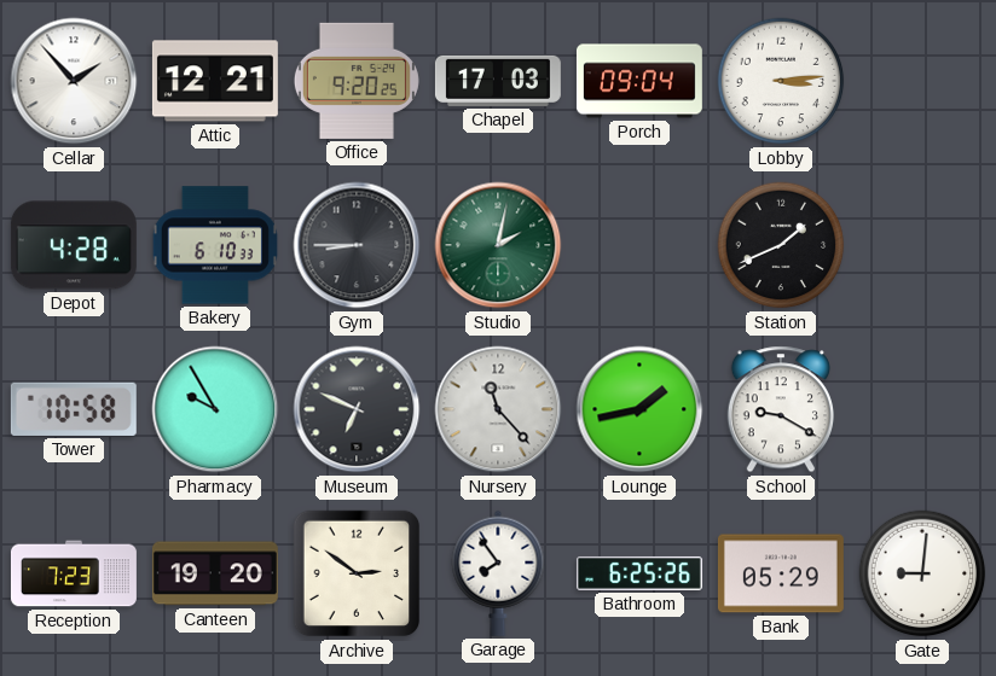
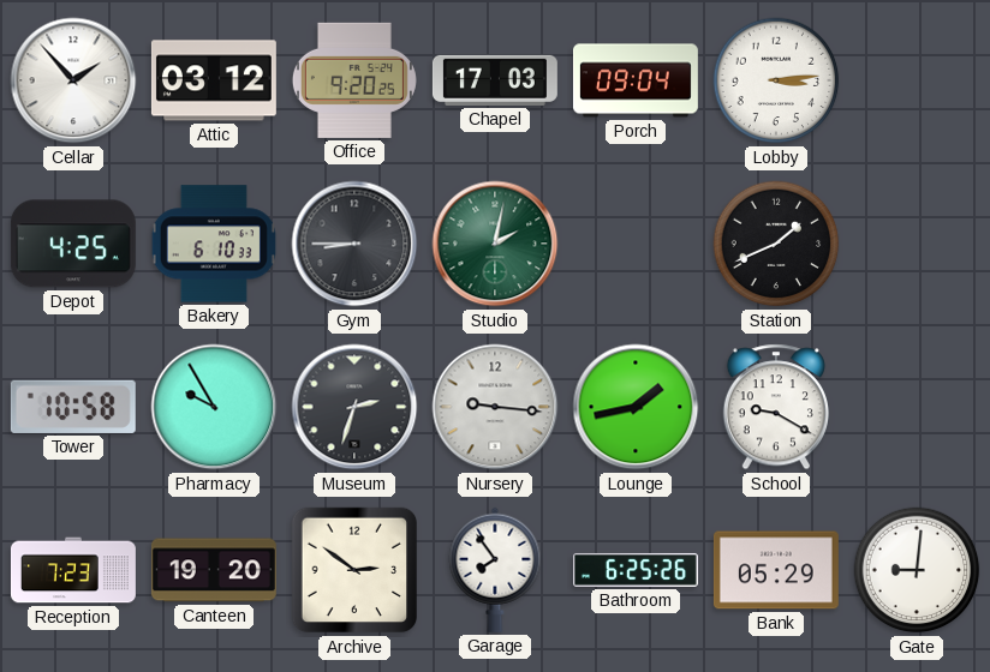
Attic: 12:21 -> 03:12 (214, 80)
Depot: 4:28 -> 4:25 (73, 244)
Museum: 6:49 -> 2:33 (354, 407)
Nursery: 11:23 -> 9:16 (495, 407)
